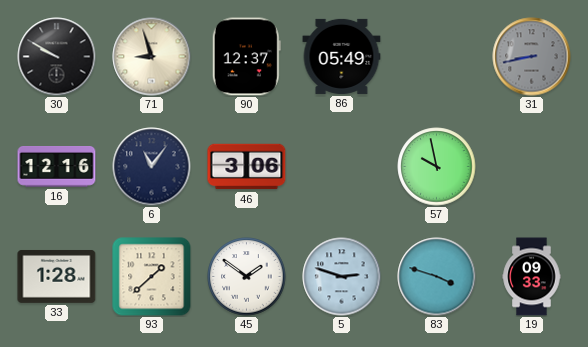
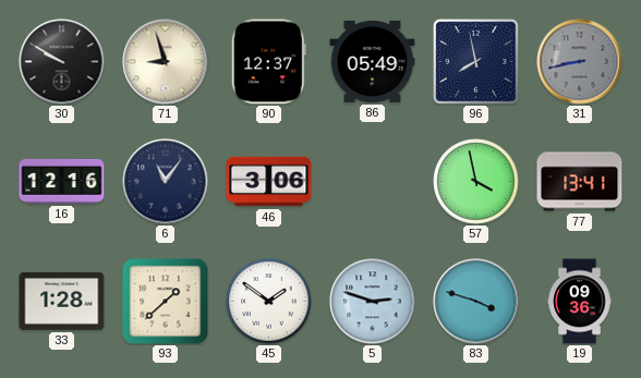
96: none -> 7:58 (476, 62)
57: 9:58 -> 3:58 (476, 182)
77: none -> 13:41 (580, 182)
19: 09:33 -> 09:36 (580, 302)
